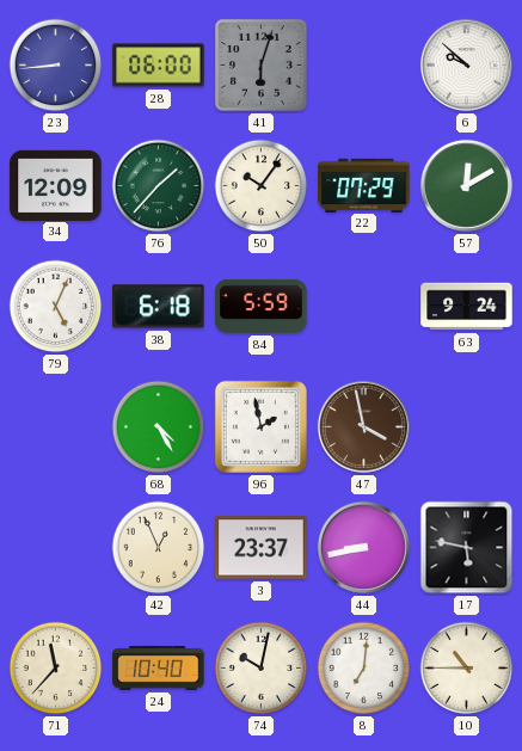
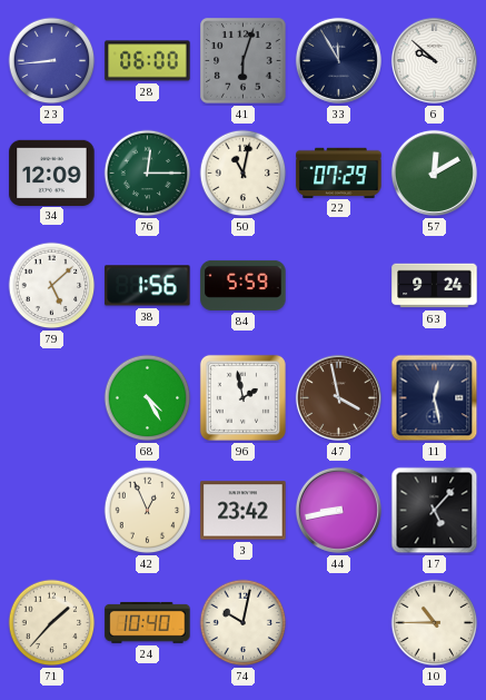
33: none -> 11:55 (338, 60)
76: 1:37 -> 12:15 (148, 174)
50: 10:06 -> 11:02 (244, 174)
79: 5:04 -> 5:08 (52, 286)
38: 6:18 -> 1:56 (148, 286)
11: none -> 12:28 (435, 398)
3: 23:37 -> 23:42 (244, 511)
17: 5:47 -> 5:07 (435, 511)
71: 11:37 -> 1:37 (52, 623)
8: 7:01 -> none (364, 669)
